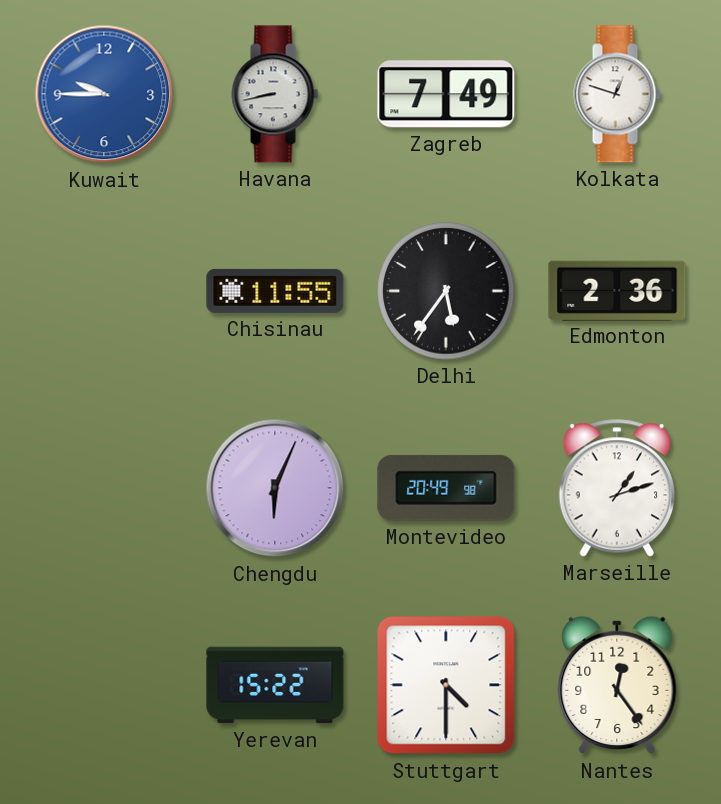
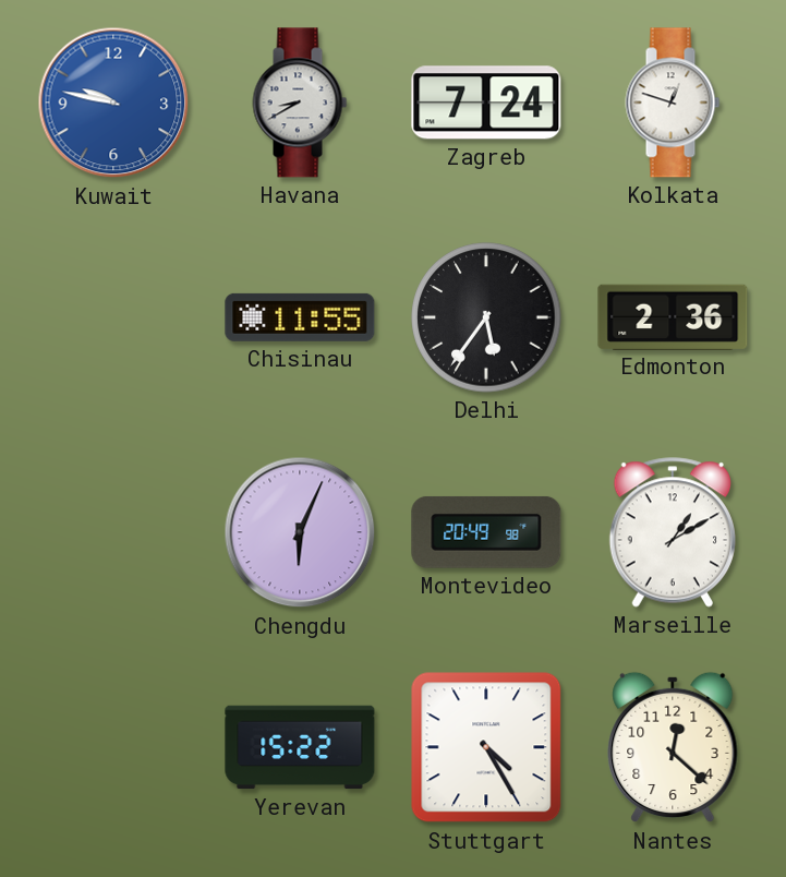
Kuwait: 9:45 -> 9:47 (113, 103)
Havana: 8:43 -> 8:40 (300, 103)
Zagreb: 7:49 -> 7:24 (486, 103)
Marseille: 1:12 -> 1:10 (672, 532)
Stuttgart: 4:30 -> 4:25 (486, 747)
Nantes: 12:24 -> 12:22 (673, 747)
